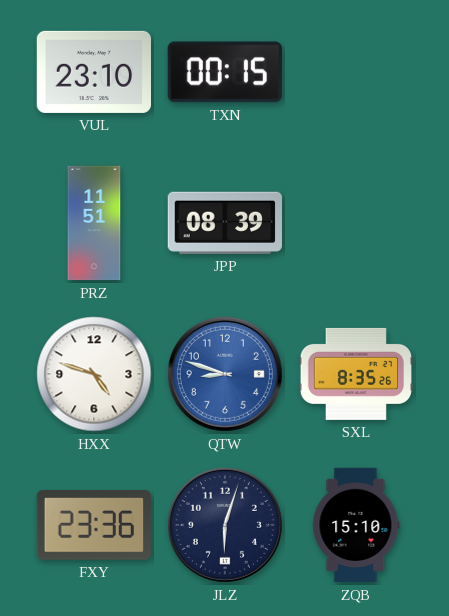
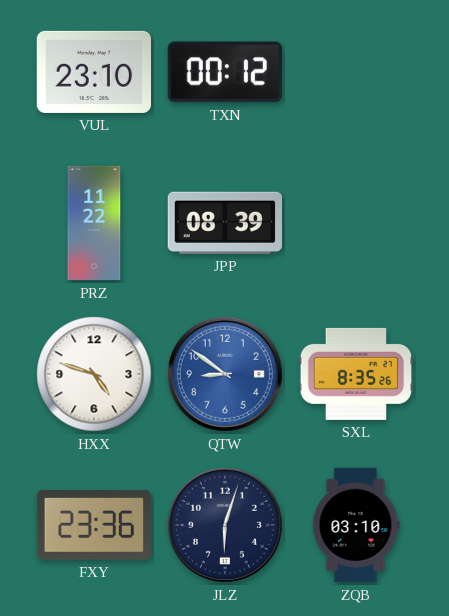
TXN: 00:15 -> 00:12 (225, 72)
PRZ: 11:51 -> 11:22 (94, 223)
QTW: 8:48 -> 8:51 (225, 374)
ZQB: 15:10 -> 03:10 (356, 525)
